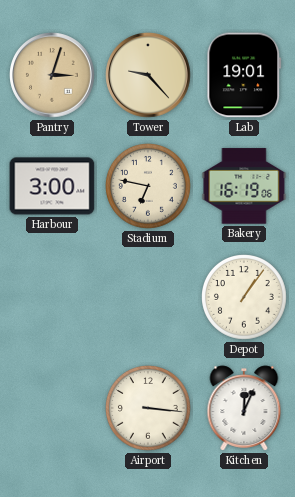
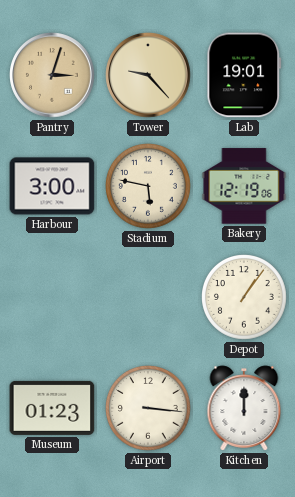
Stadium: 6:47 -> 5:47 (149, 187)
Bakery: 16:19 -> 12:19 (244, 186)
Museum: none -> 01:23 (52, 408)
Kitchen: 12:04 -> 12:00 (244, 408)
